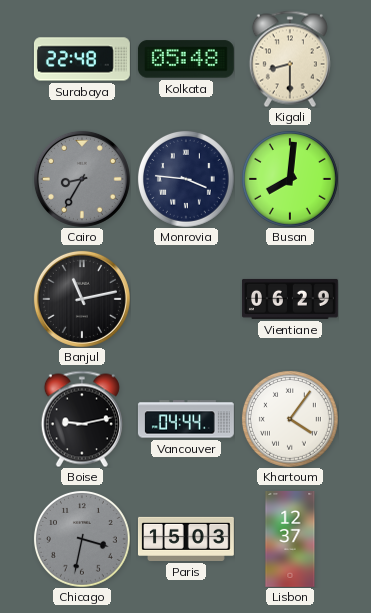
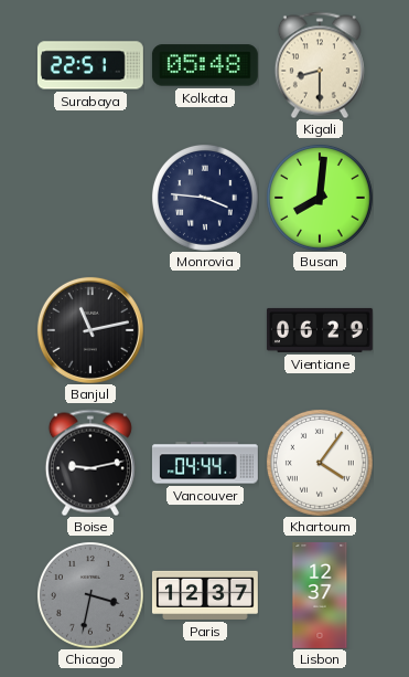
Surabaya: 22:48 -> 22:51 (90, 65)
Cairo: 8:35 -> none (82, 179)
Paris: 15:03 -> 12:37 (206, 595)
